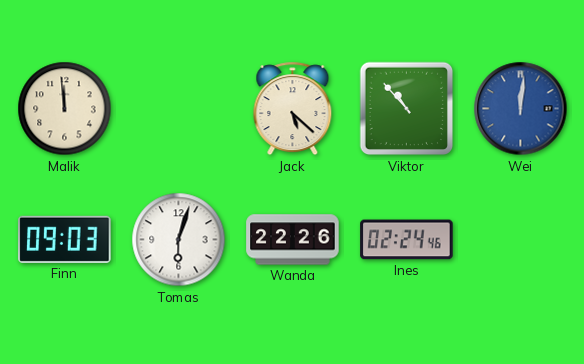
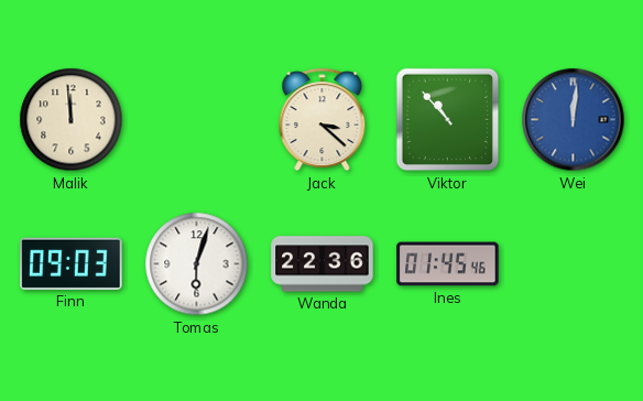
Jack: 5:22 -> 3:22 (323, 120)
Wanda: 22:26 -> 22:36 (323, 264)
Ines: 02:24 -> 01:45 (448, 264)
